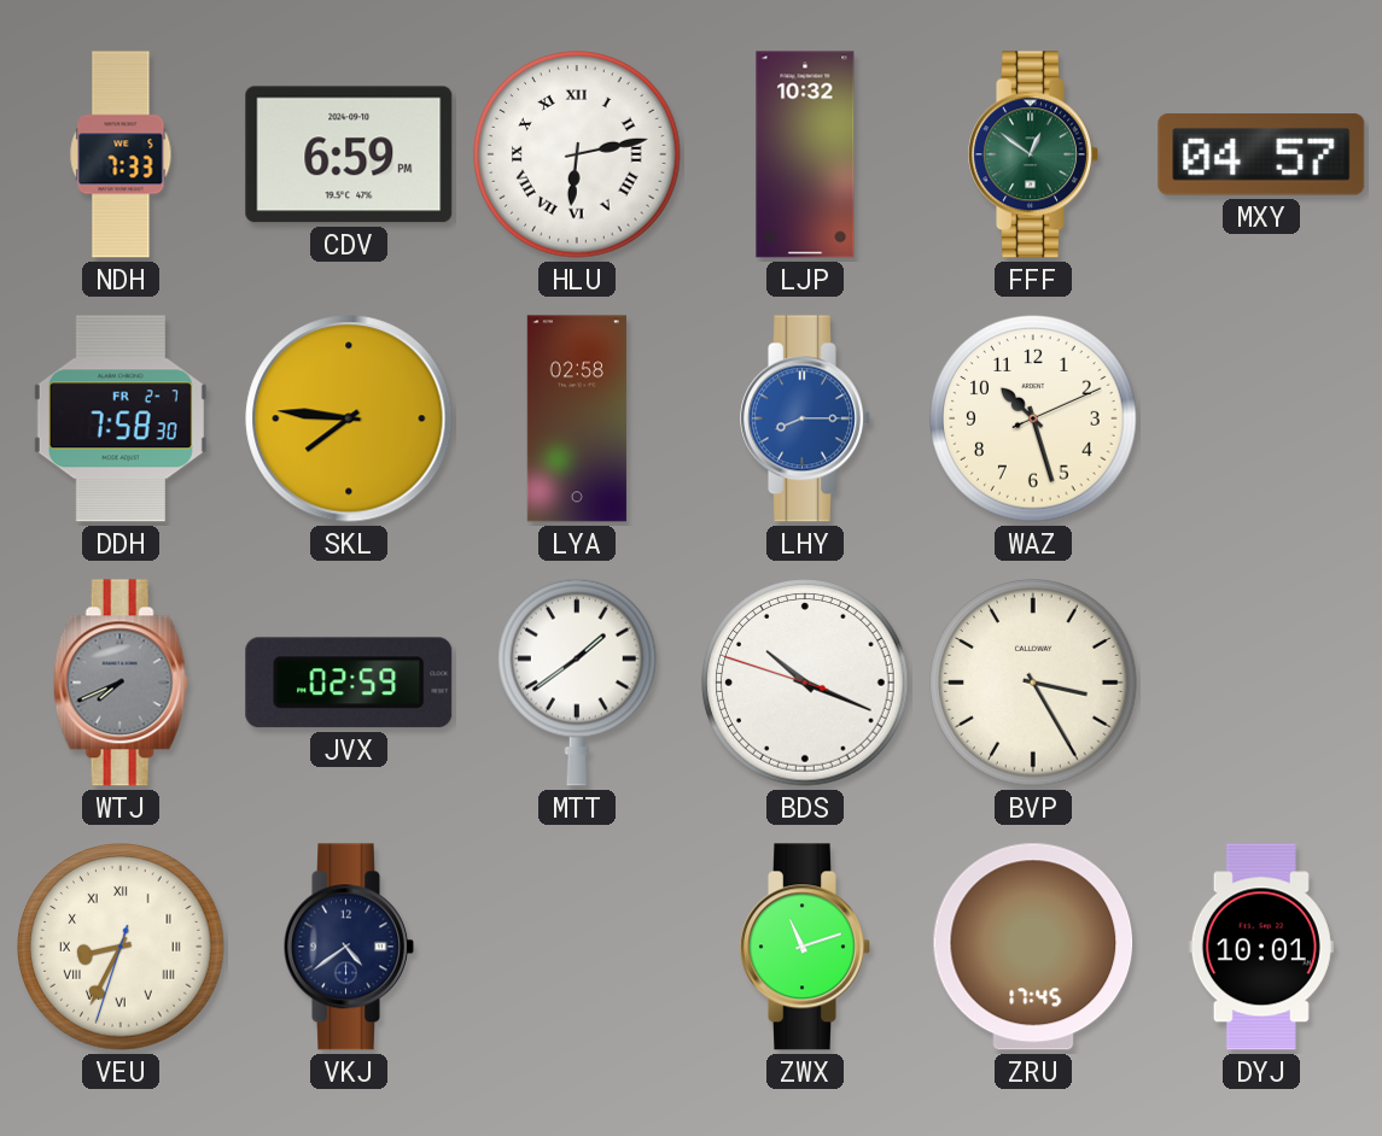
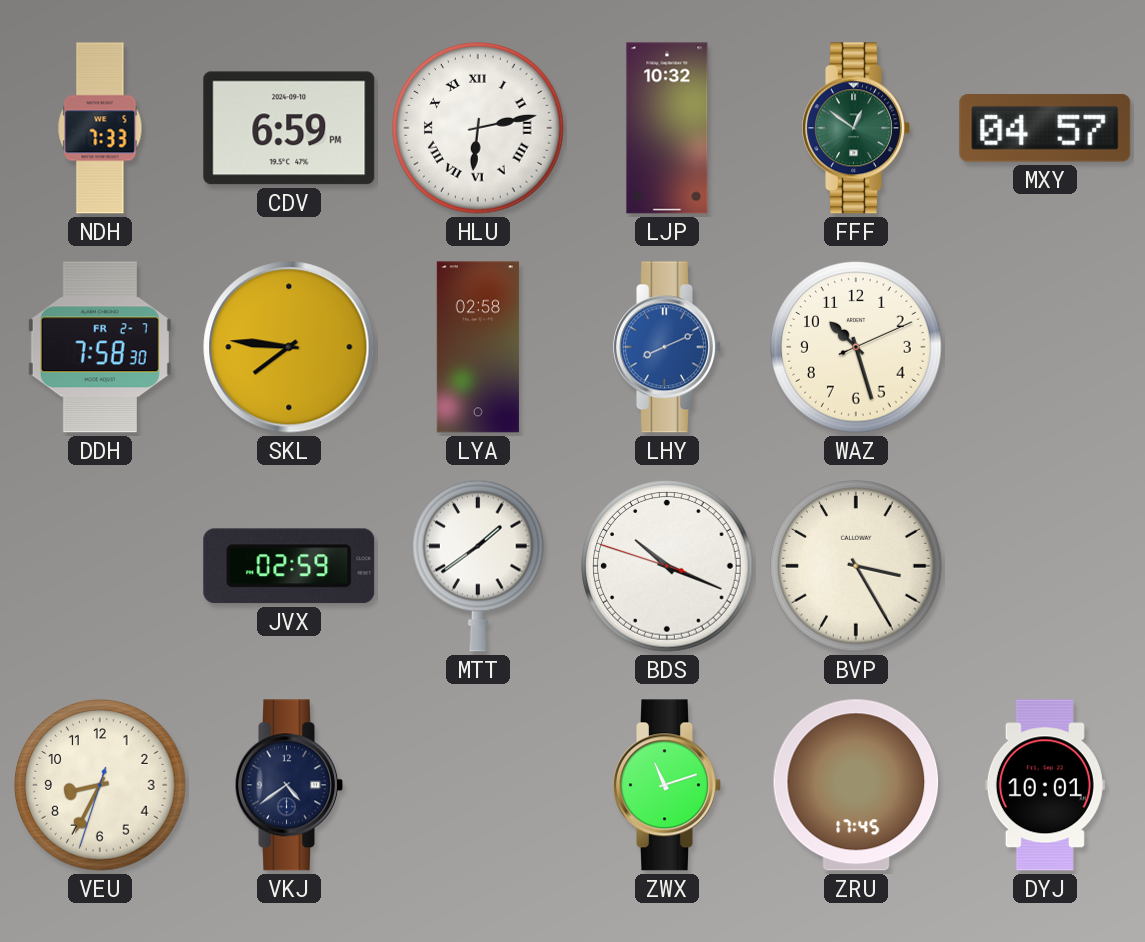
LHY: 8:15 -> 8:11 (667, 347)
WTJ: 7:41 -> none (121, 683)
VEU numerals: Roman -> Arabic (100, 785)
